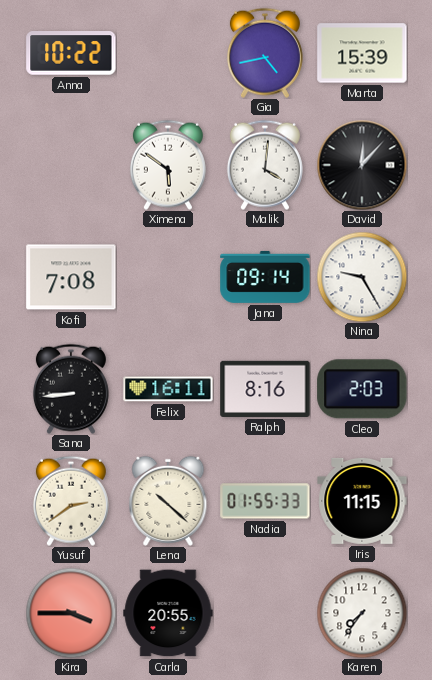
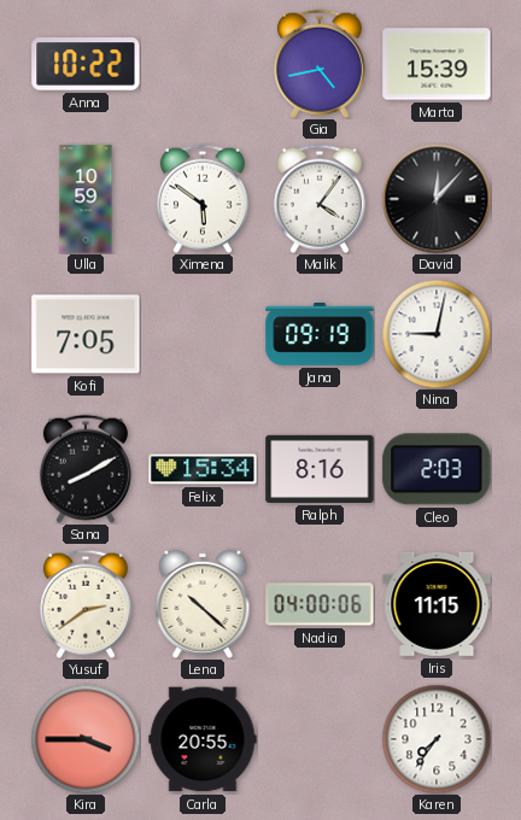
Ulla: none -> 10:59 (86, 199)
Malik: 4:01 -> 4:06 (320, 199)
Kofi: 7:08 -> 7:05 (86, 334)
Jana: 09:14 -> 09:19 (320, 334)
Nina: 9:25 -> 9:02 (437, 334)
Sana: 8:44 -> 8:10 (86, 469)
Felix: 16:11 -> 15:34 (203, 469)
Nadia: 01:55 -> 04:00 (320, 604)
